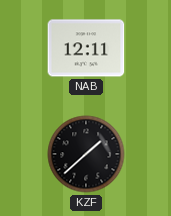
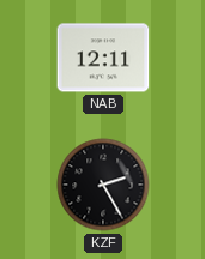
KZF: 1:38 -> 2:25 (103, 185)
